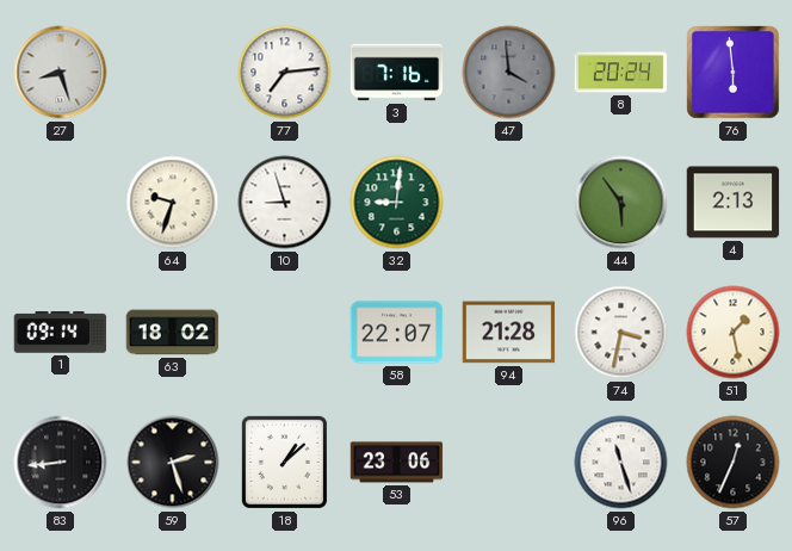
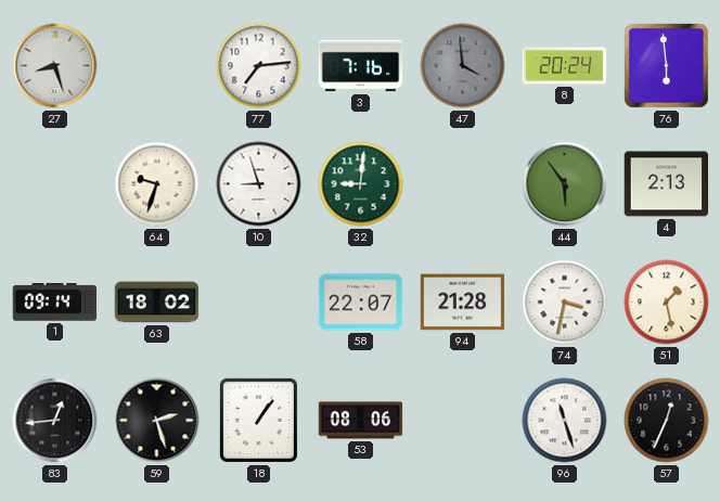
83: 8:44 -> 12:44 (55, 421)
18: 1:08 -> 1:06 (258, 420)
53: 23:06 -> 08:06 (361, 421)
